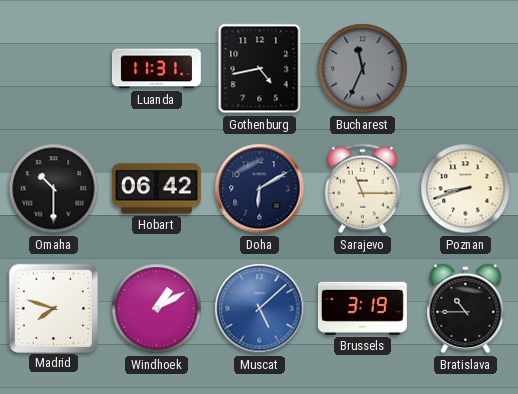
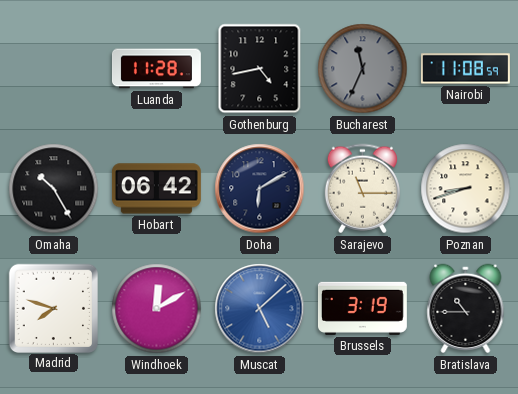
Luanda: 11:31 -> 11:28 (156, 69)
Nairobi: none -> 11:08 (465, 69)
Omaha: 10:30 -> 10:25 (54, 189)
Windhoek: 1:10 -> 12:10 (157, 309)
